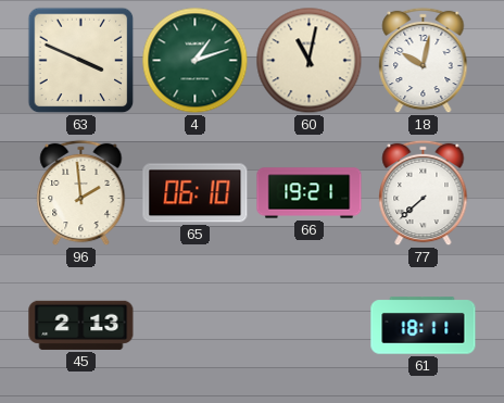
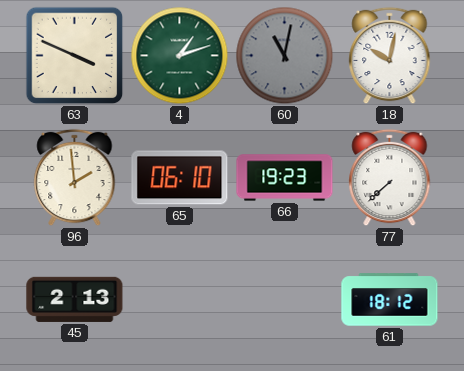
60 dial: cream -> grey (285, 56)
66: 19:21 -> 19:23 (285, 178)
61: 18:11 -> 18:12 (390, 300)
